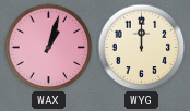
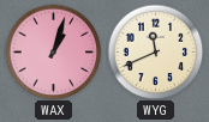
WYG: 12:00 -> 11:41 (155, 51)
